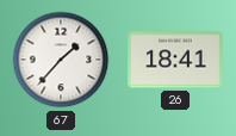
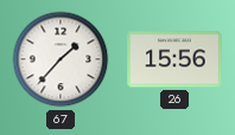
26: 18:41 -> 15:56 (174, 59)
